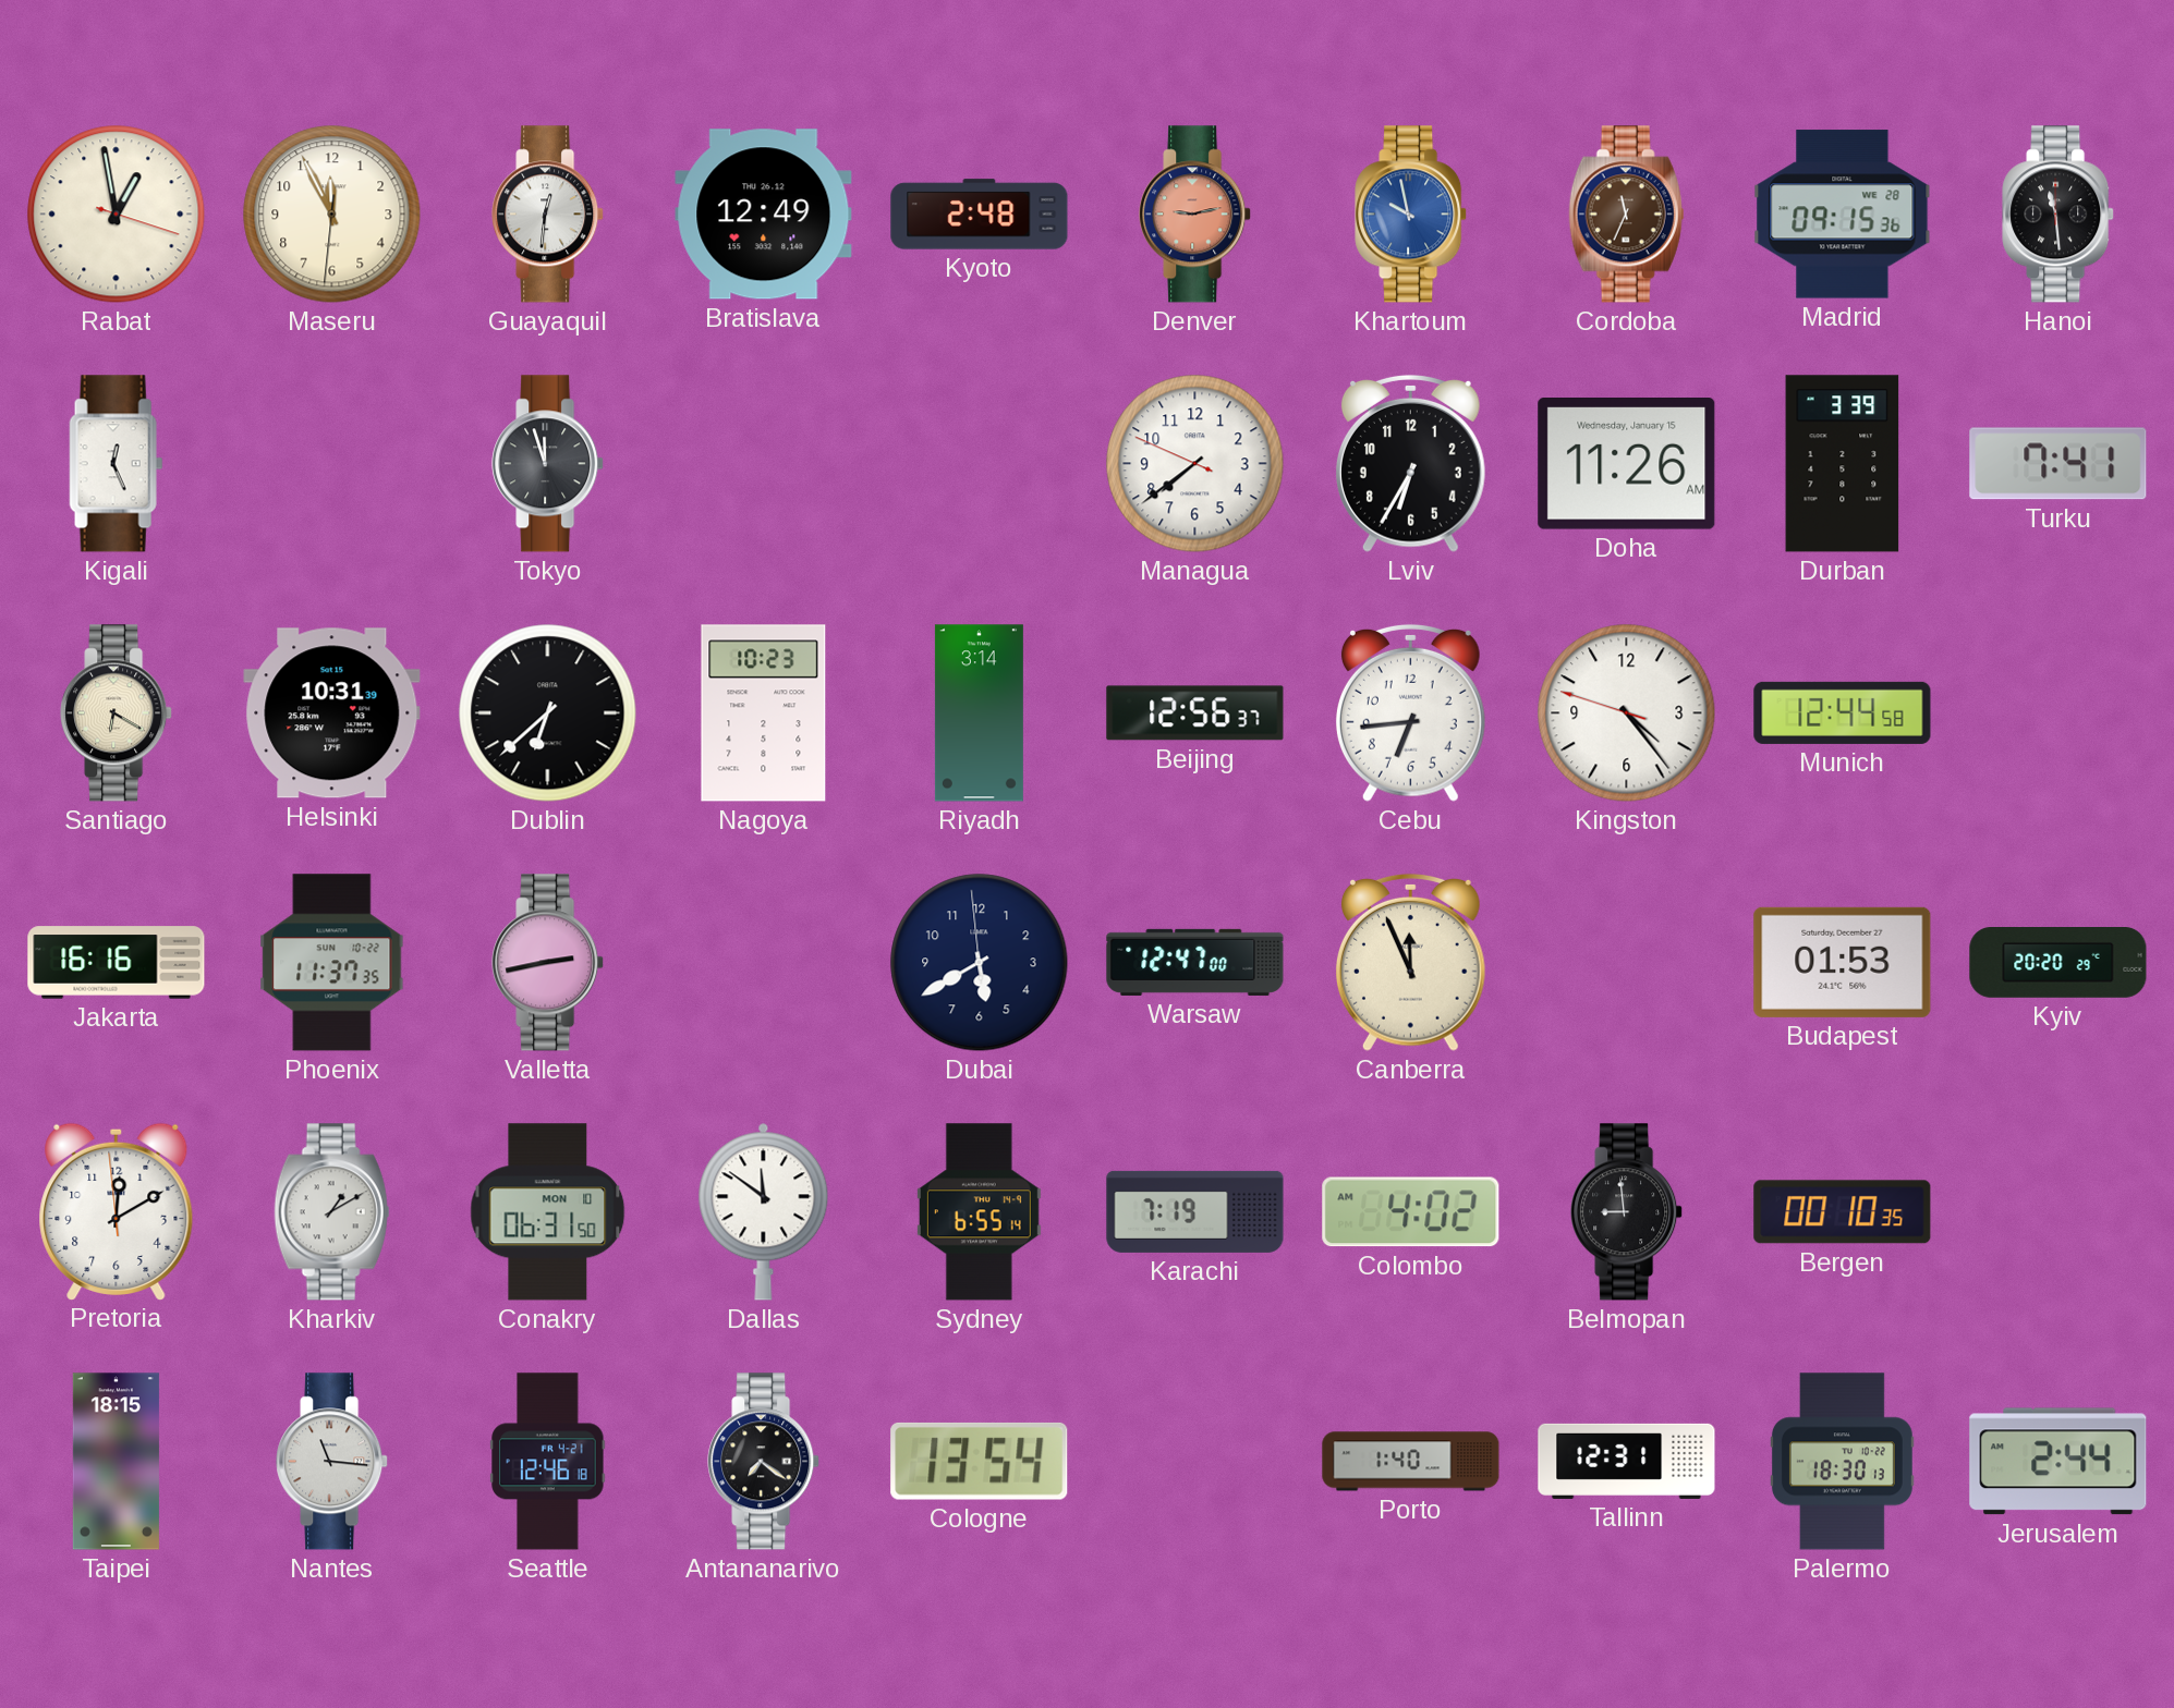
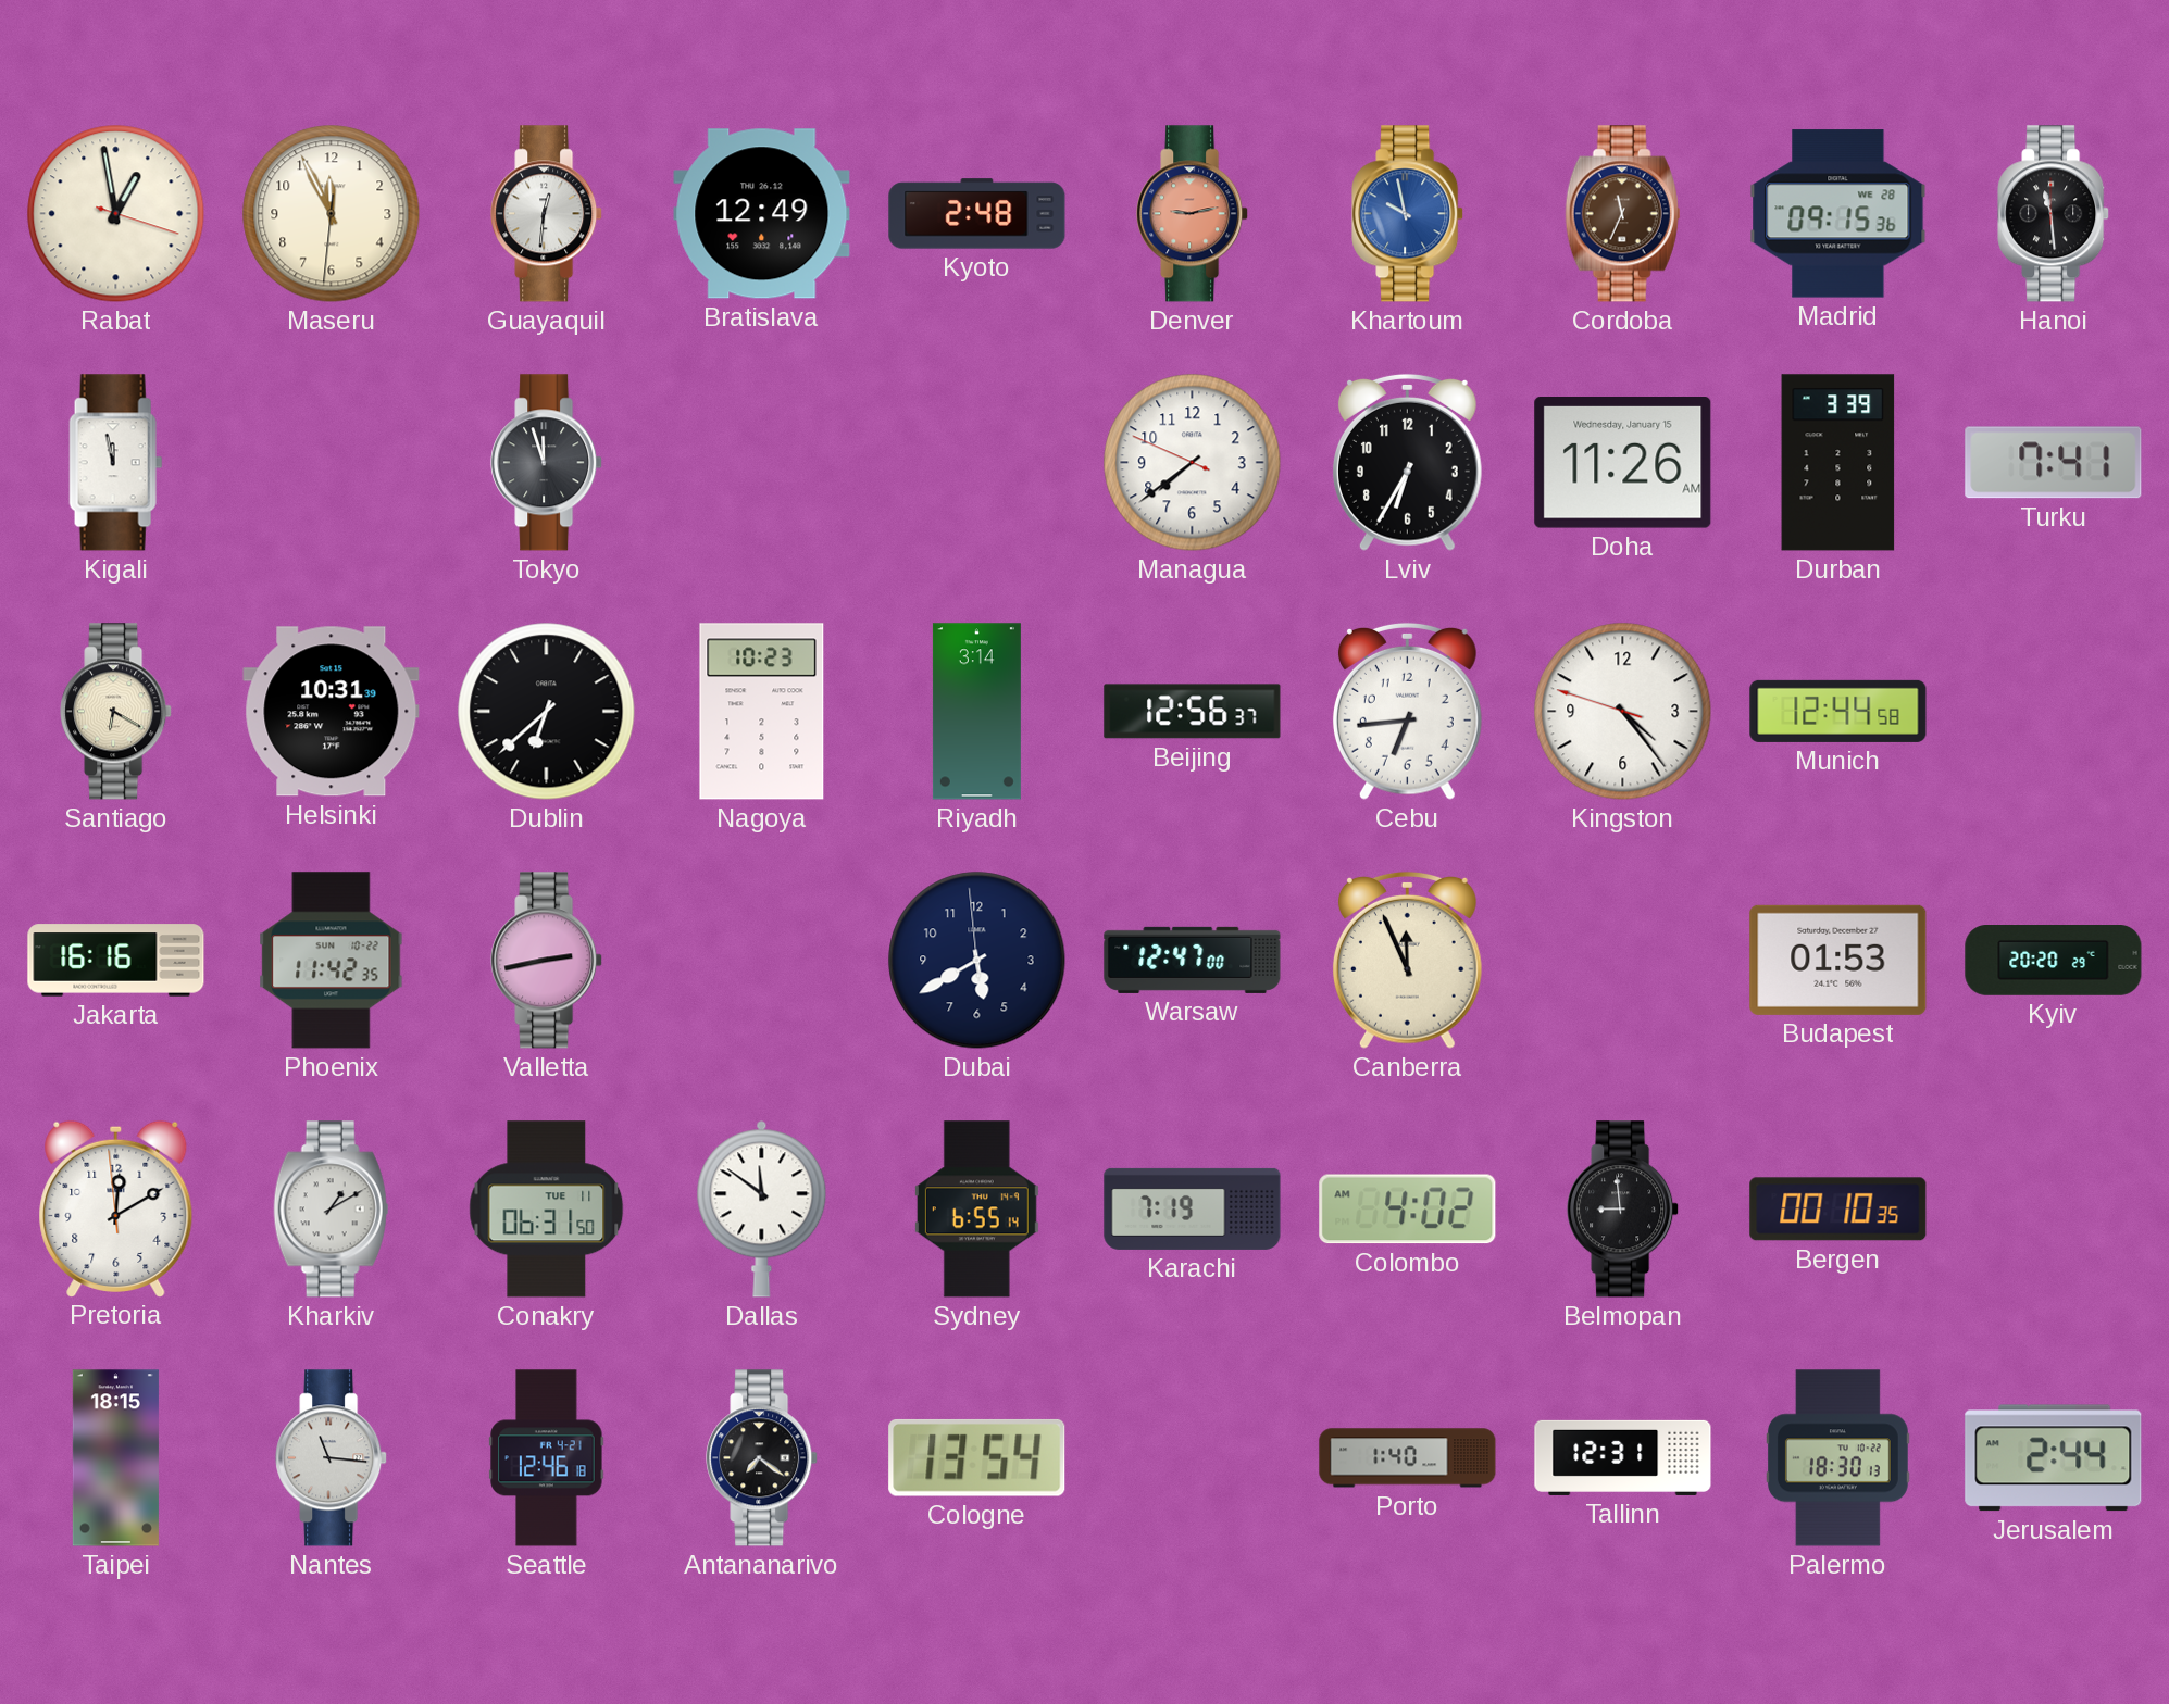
Kigali: 12:26 -> 11:58 (116, 463)
Phoenix: 11:37 -> 11:42 (332, 961)
Conakry date: MON 10 -> TUE 11 (547, 1210)
